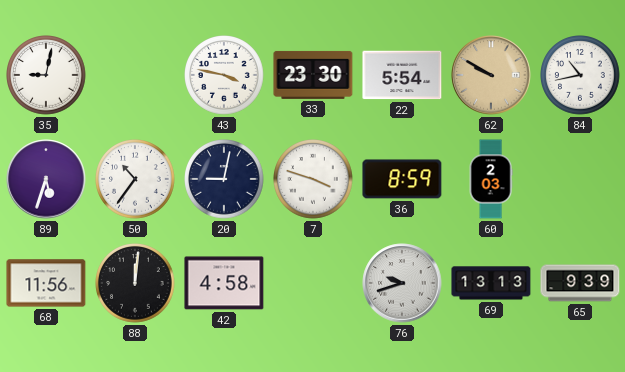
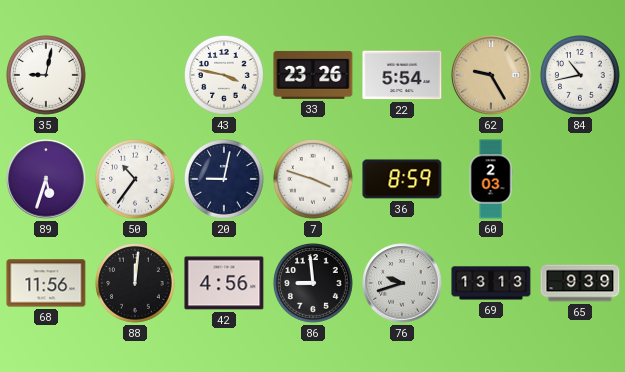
33: 23:30 -> 23:26 (313, 75)
62: 9:50 -> 9:25 (491, 75)
42: 4:58 -> 4:56 (224, 283)
86: none -> 8:59 (313, 283)
